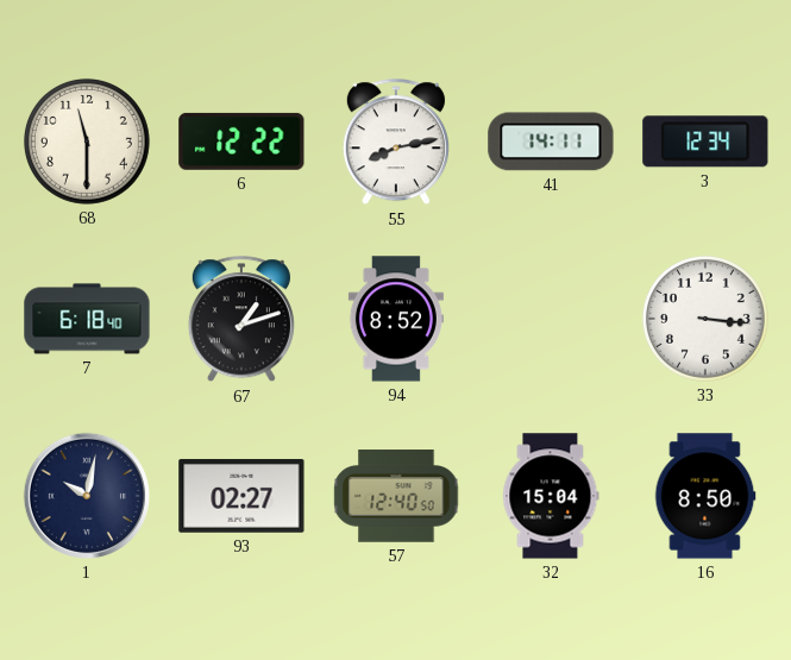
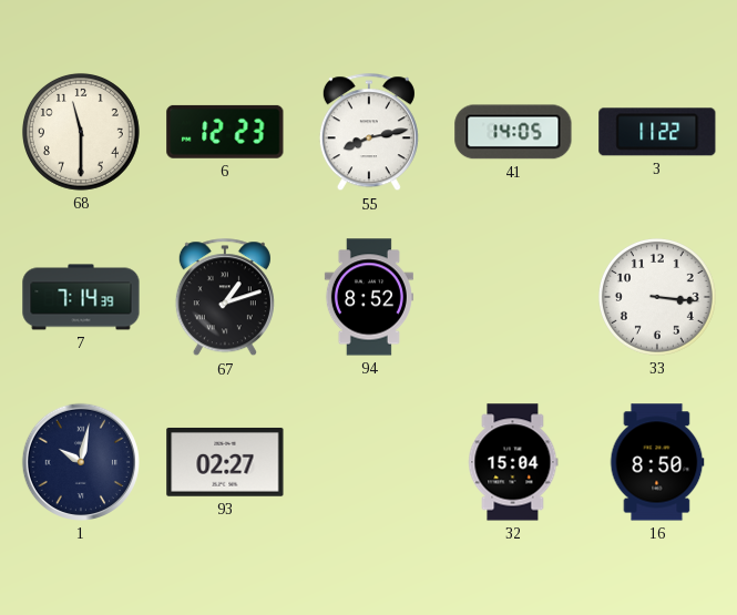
6: 12:22 -> 12:23 (225, 132)
41: 14:11 -> 14:05 (513, 132)
3: 12:34 -> 11:22 (657, 132)
7: 6:18 -> 7:14 (81, 297)
57: 12:40 -> none (396, 496)
